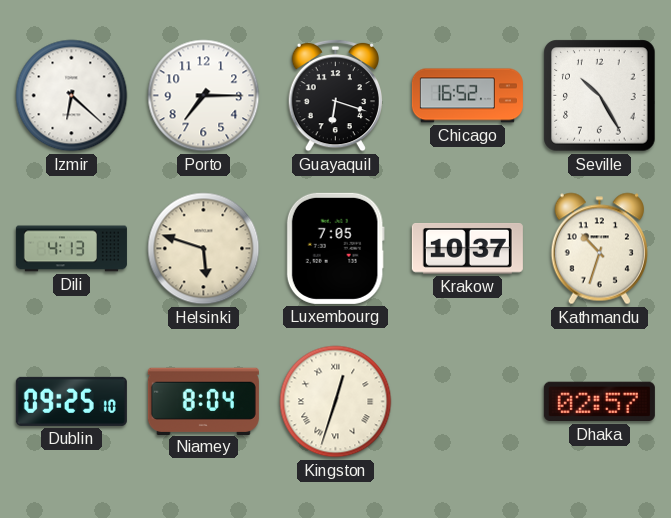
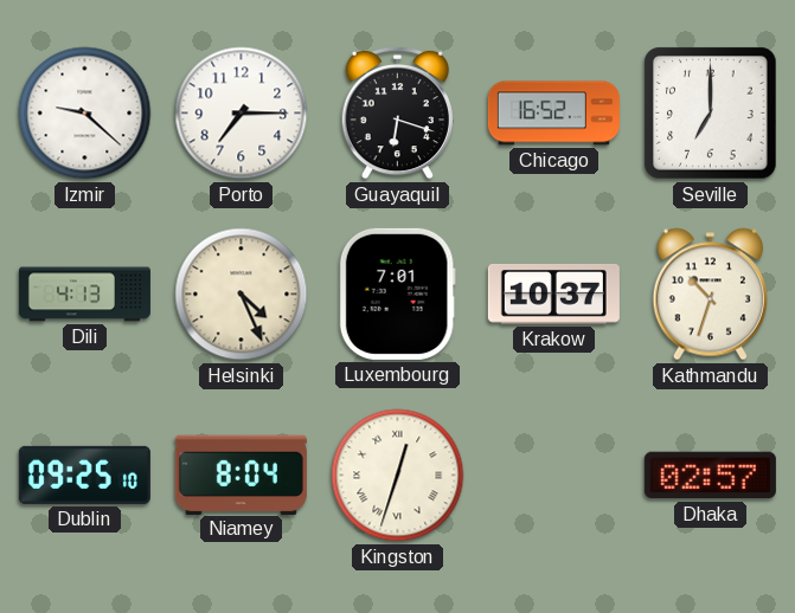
Izmir: 6:22 -> 9:22 (85, 114)
Seville: 10:25 -> 7:00 (711, 114)
Helsinki: 5:48 -> 4:26 (242, 295)
Luxembourg: 7:05 -> 7:01 (397, 293)
